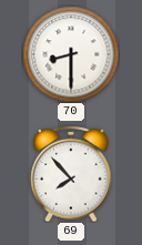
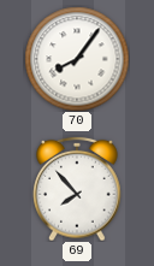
70: 8:30 -> 8:06 (77, 59)
